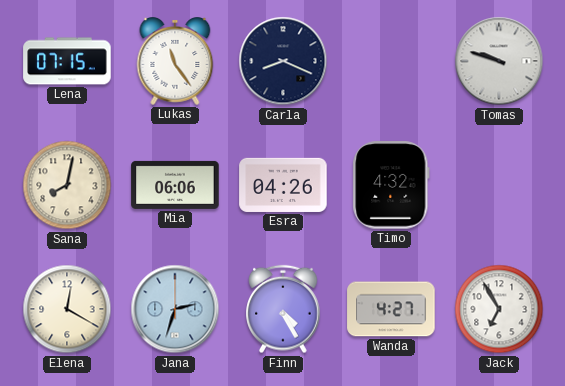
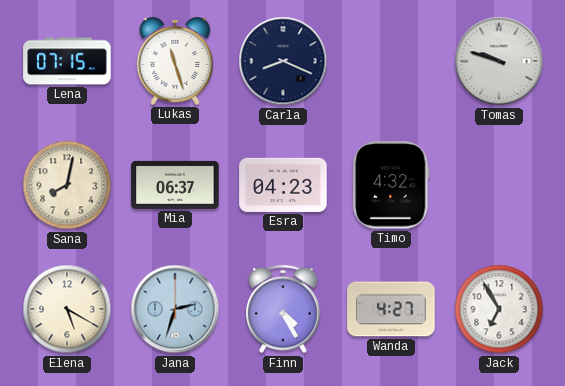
Lukas: 11:24 -> 11:27 (175, 62)
Mia: 06:06 -> 06:37 (175, 185)
Esra: 04:26 -> 04:23 (283, 185)
Elena: 12:20 -> 5:20 (67, 309)
